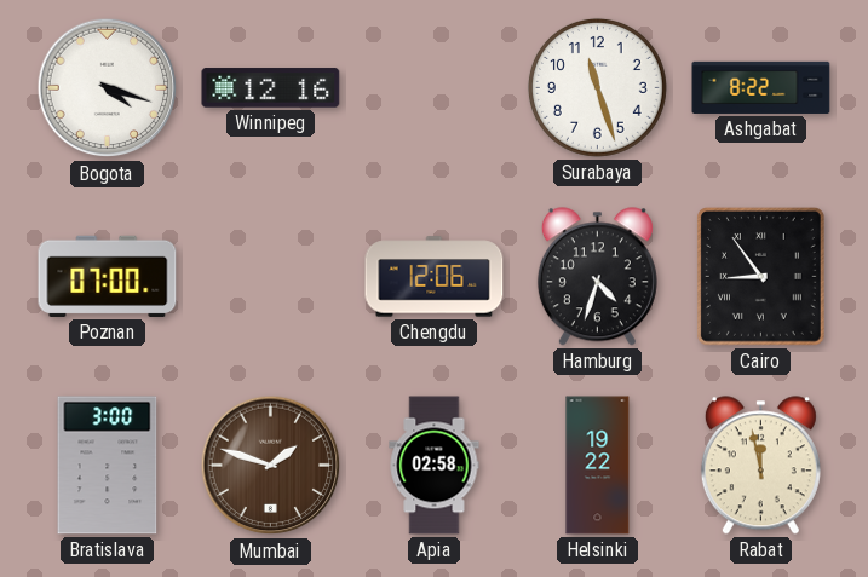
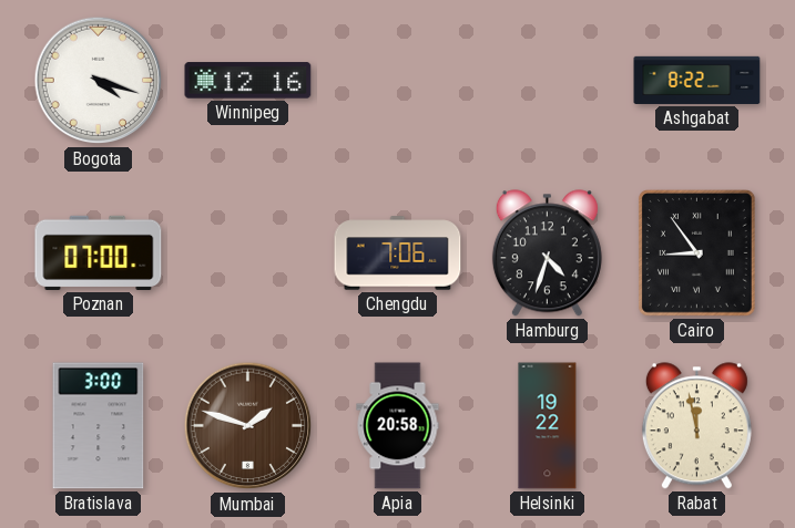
Surabaya: 11:27 -> none (597, 87)
Chengdu: 12:06 -> 7:06 (398, 253)
Apia: 02:58 -> 20:58 (398, 426)
